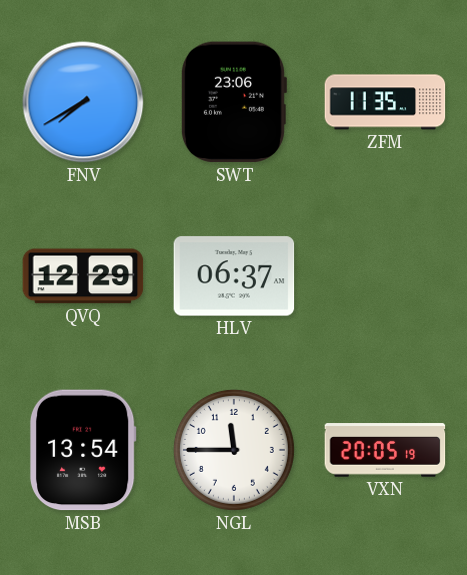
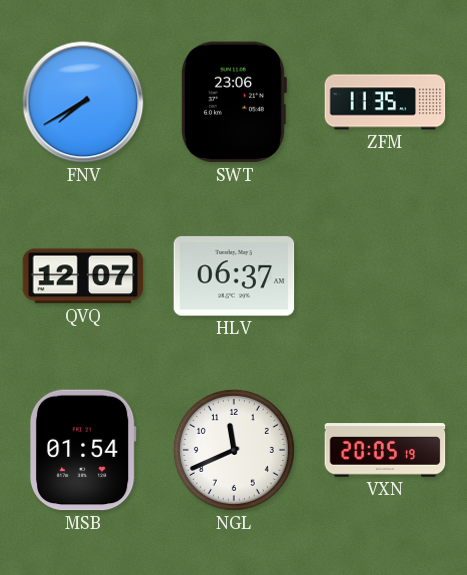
QVQ: 12:29 -> 12:07 (83, 276)
MSB: 13:54 -> 01:54 (83, 450)
NGL: 11:45 -> 11:41 (234, 450)
